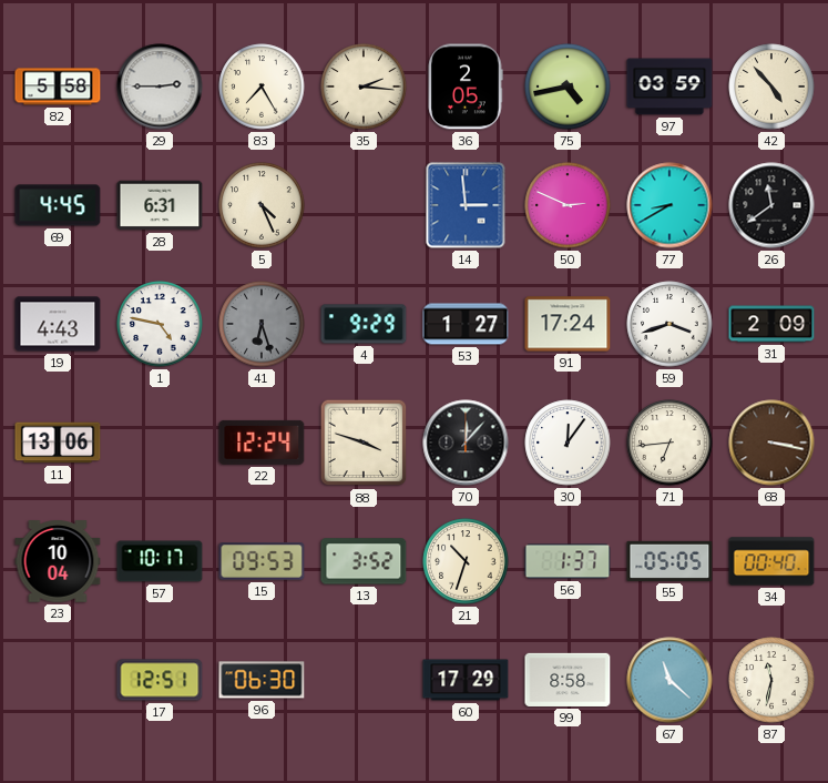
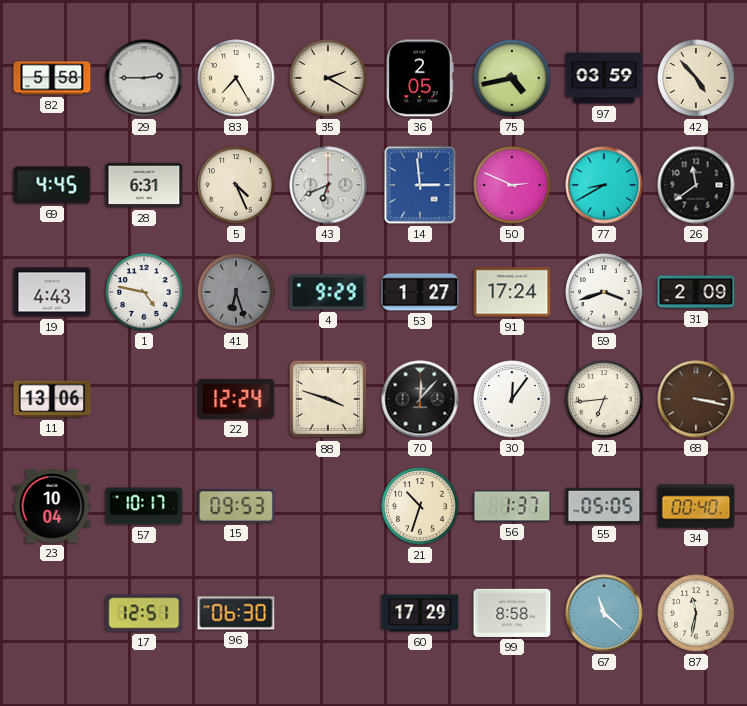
35: 2:16 -> 2:20 (328, 78)
43: none -> 6:41 (328, 185)
13: 3:52 -> none (364, 561)
